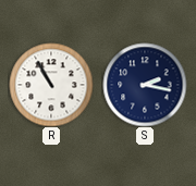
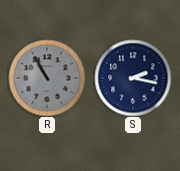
R dial: white -> grey (47, 78)
